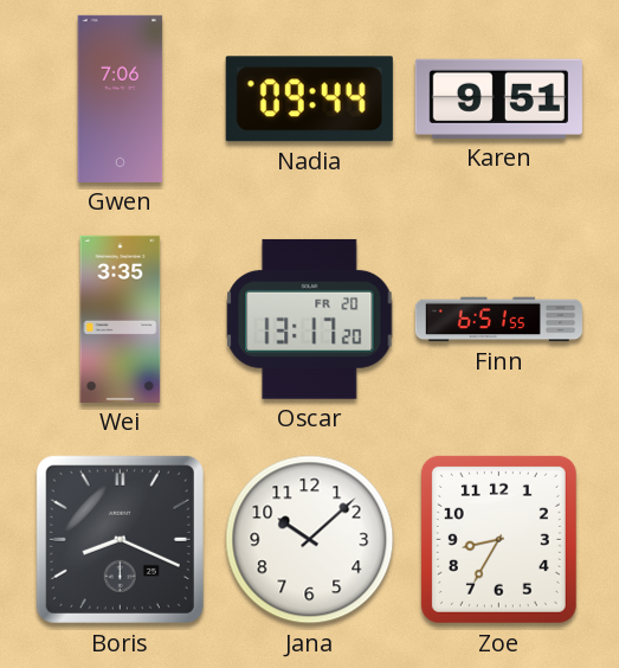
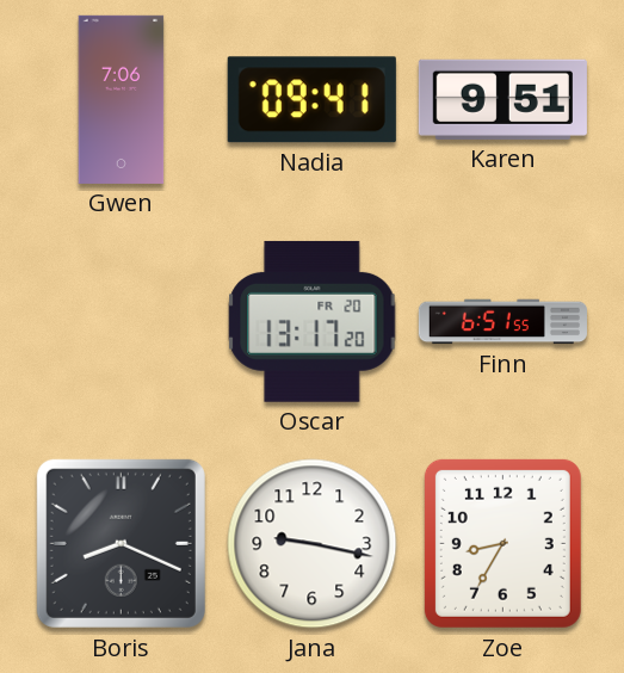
Nadia: 09:44 -> 09:41 (311, 100)
Wei: 3:35 -> none (121, 319)
Jana: 10:08 -> 9:17 (313, 544)
